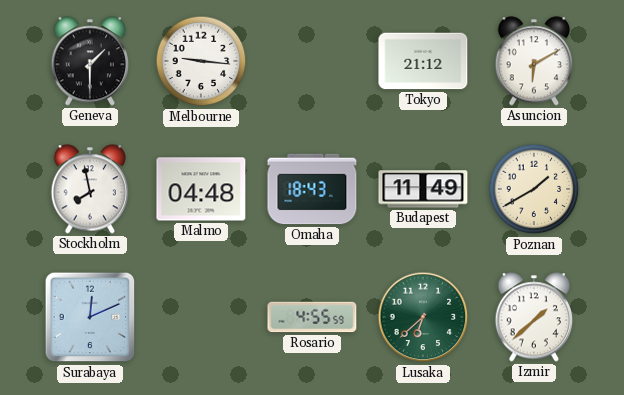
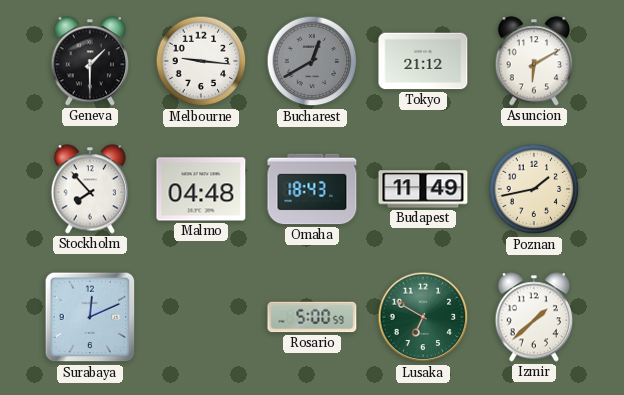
Bucharest: none -> 12:40 (312, 61)
Stockholm: 7:58 -> 7:53 (90, 189)
Poznan: 1:40 -> 1:43 (534, 189)
Rosario: 4:55 -> 5:00 (312, 317)
Lusaka: 6:38 -> 6:50 (423, 317)
